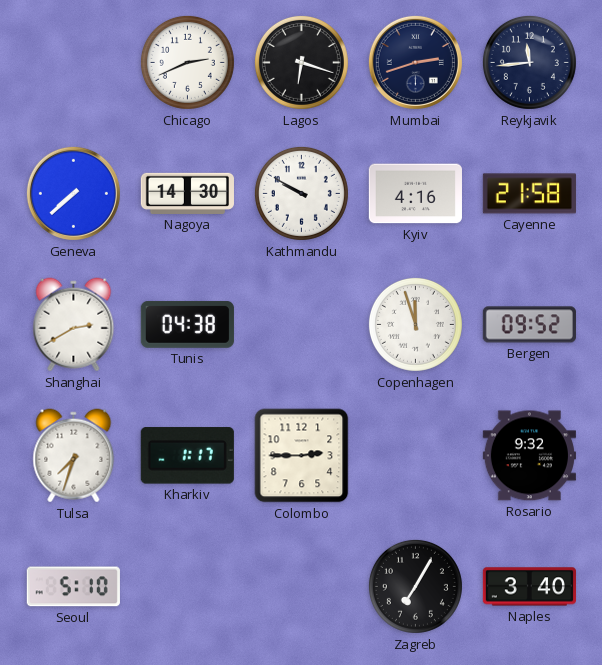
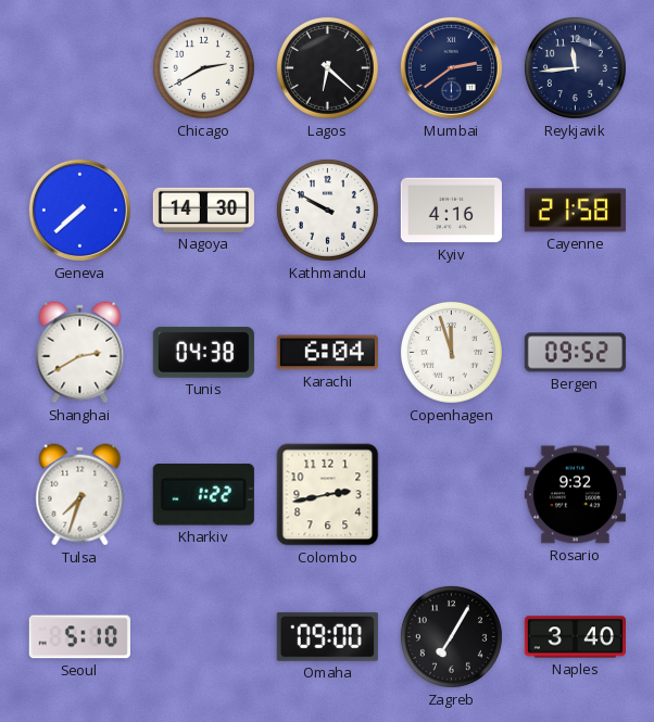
Chicago: 2:41 -> 2:40 (203, 67)
Lagos: 6:18 -> 6:22 (327, 67)
Mumbai: 2:42 -> 2:39 (451, 67)
Karachi: none -> 6:04 (327, 353)
Kharkiv: 1:17 -> 1:22 (203, 495)
Colombo: 2:45 -> 2:43 (328, 495)
Omaha: none -> 09:00 (327, 636)
